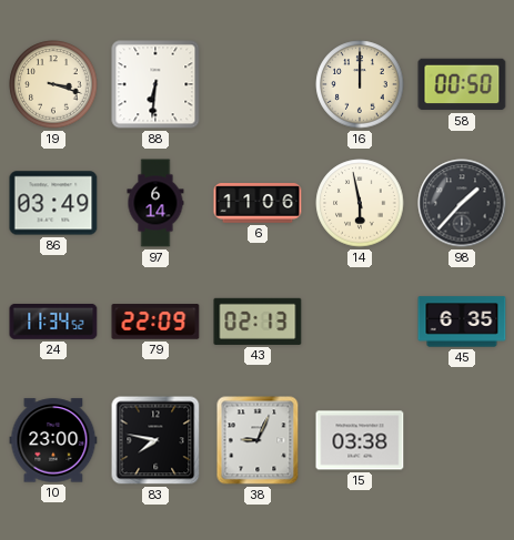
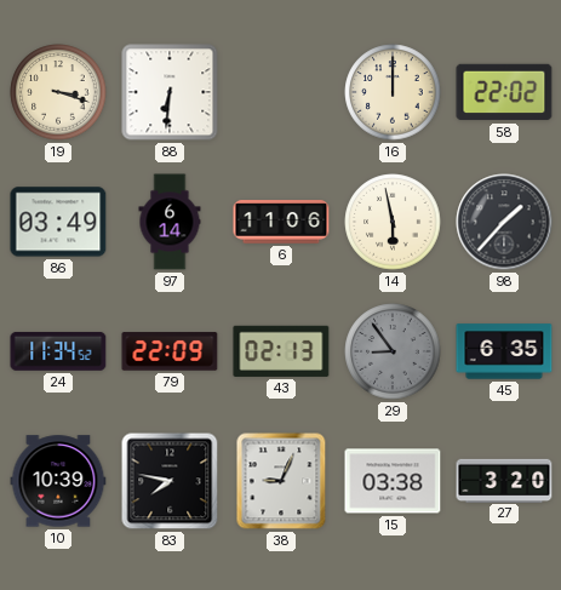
58: 00:50 -> 22:02 (504, 92)
29: none -> 8:54 (393, 351)
10: 23:00 -> 10:39 (58, 481)
27: none -> 3:20 (504, 480)
